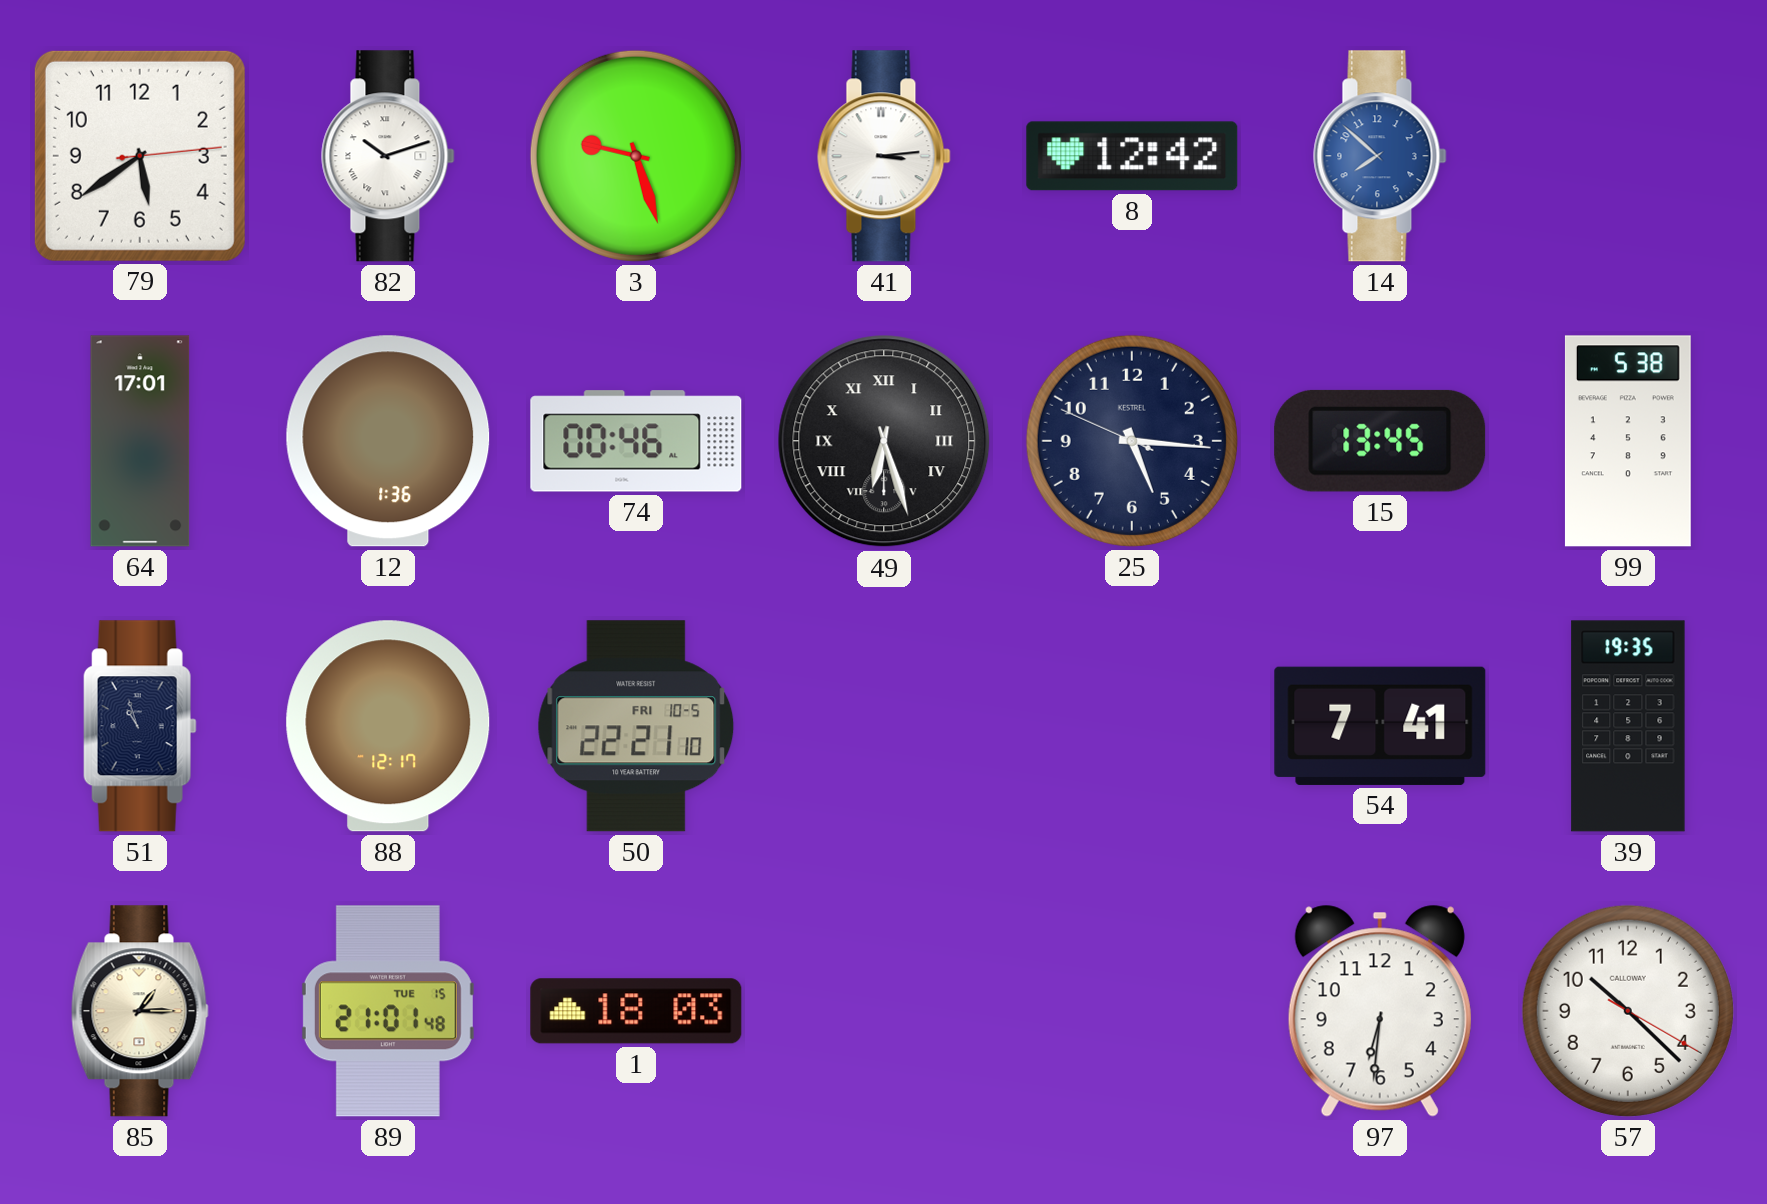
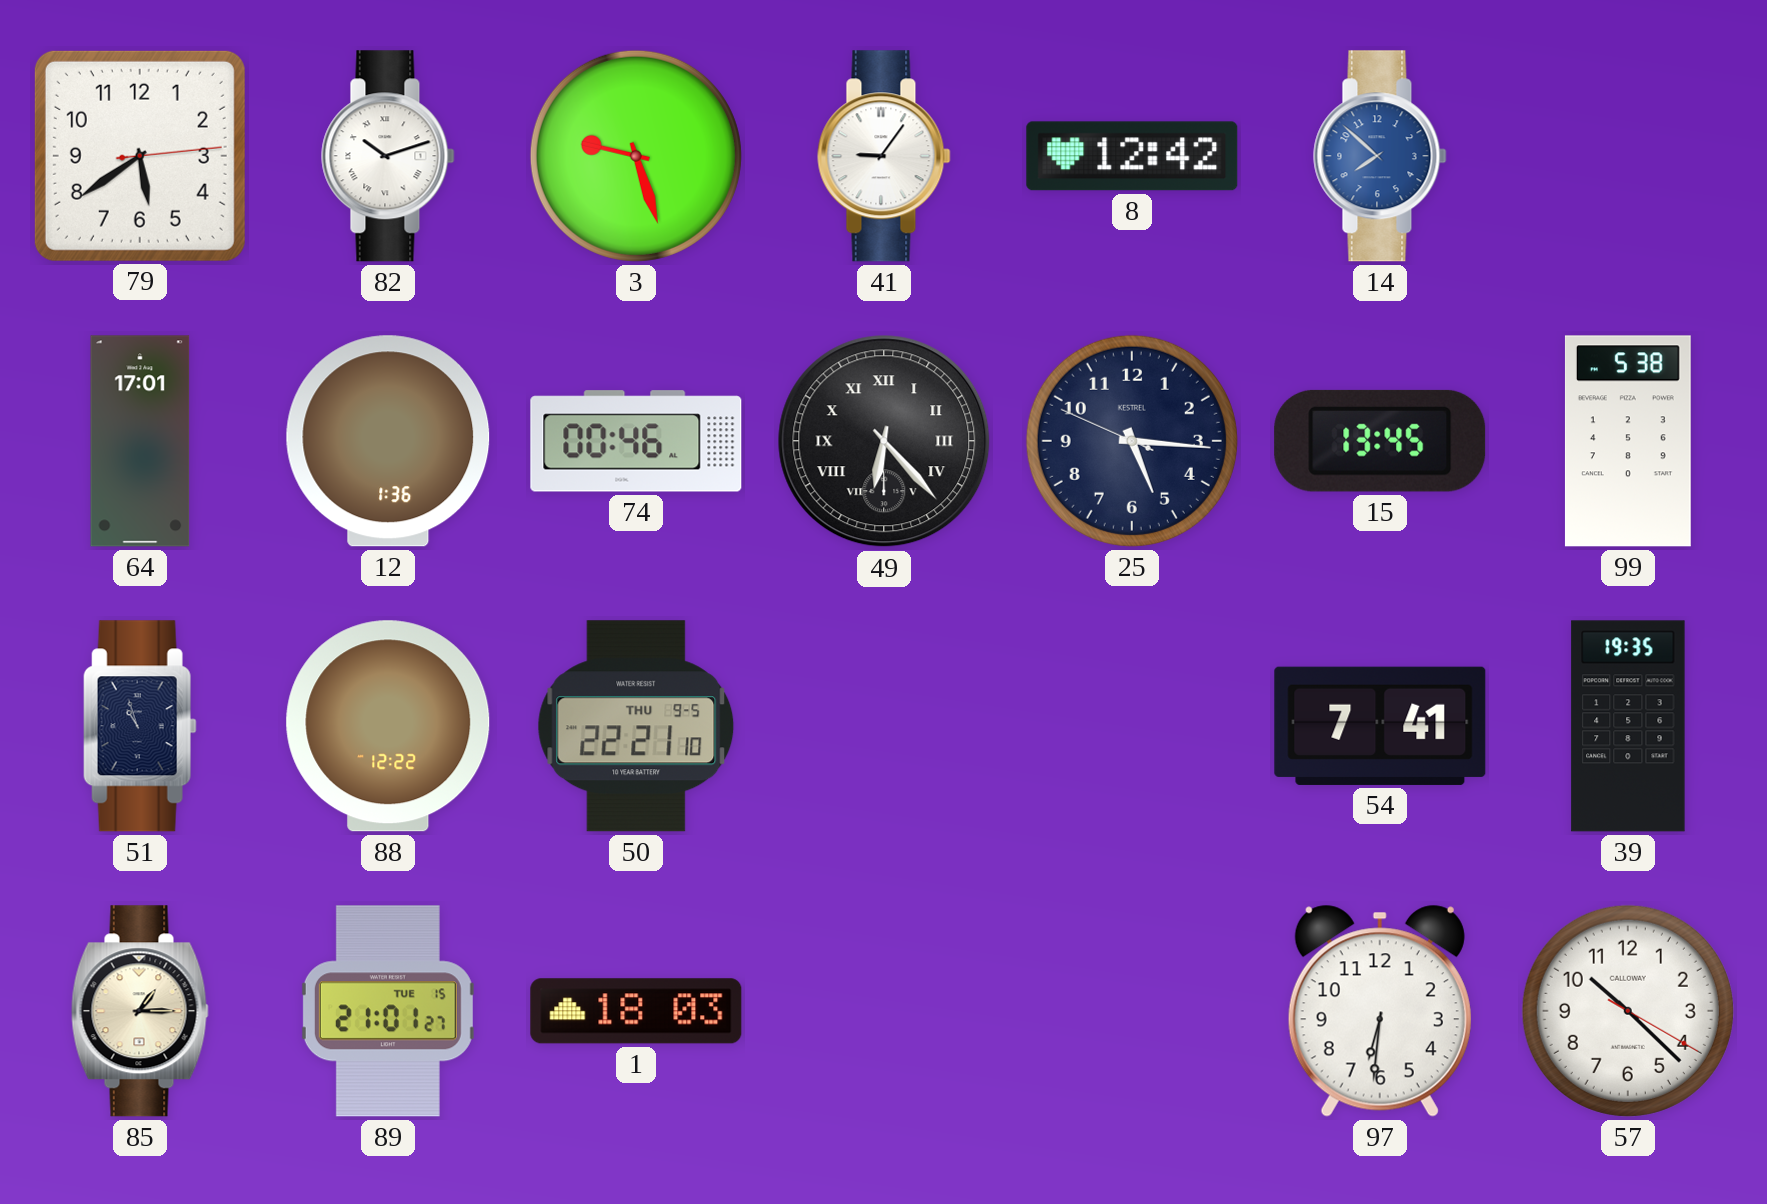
41: 3:14 -> 9:06 (884, 156)
49: 6:27 -> 6:23 (884, 441)
88: 12:17 -> 12:22 (388, 726)
50 date: FRI 10-5 -> THU 9-5 (636, 726)
89: 21:01:48 -> 21:01:27 (388, 1011)
